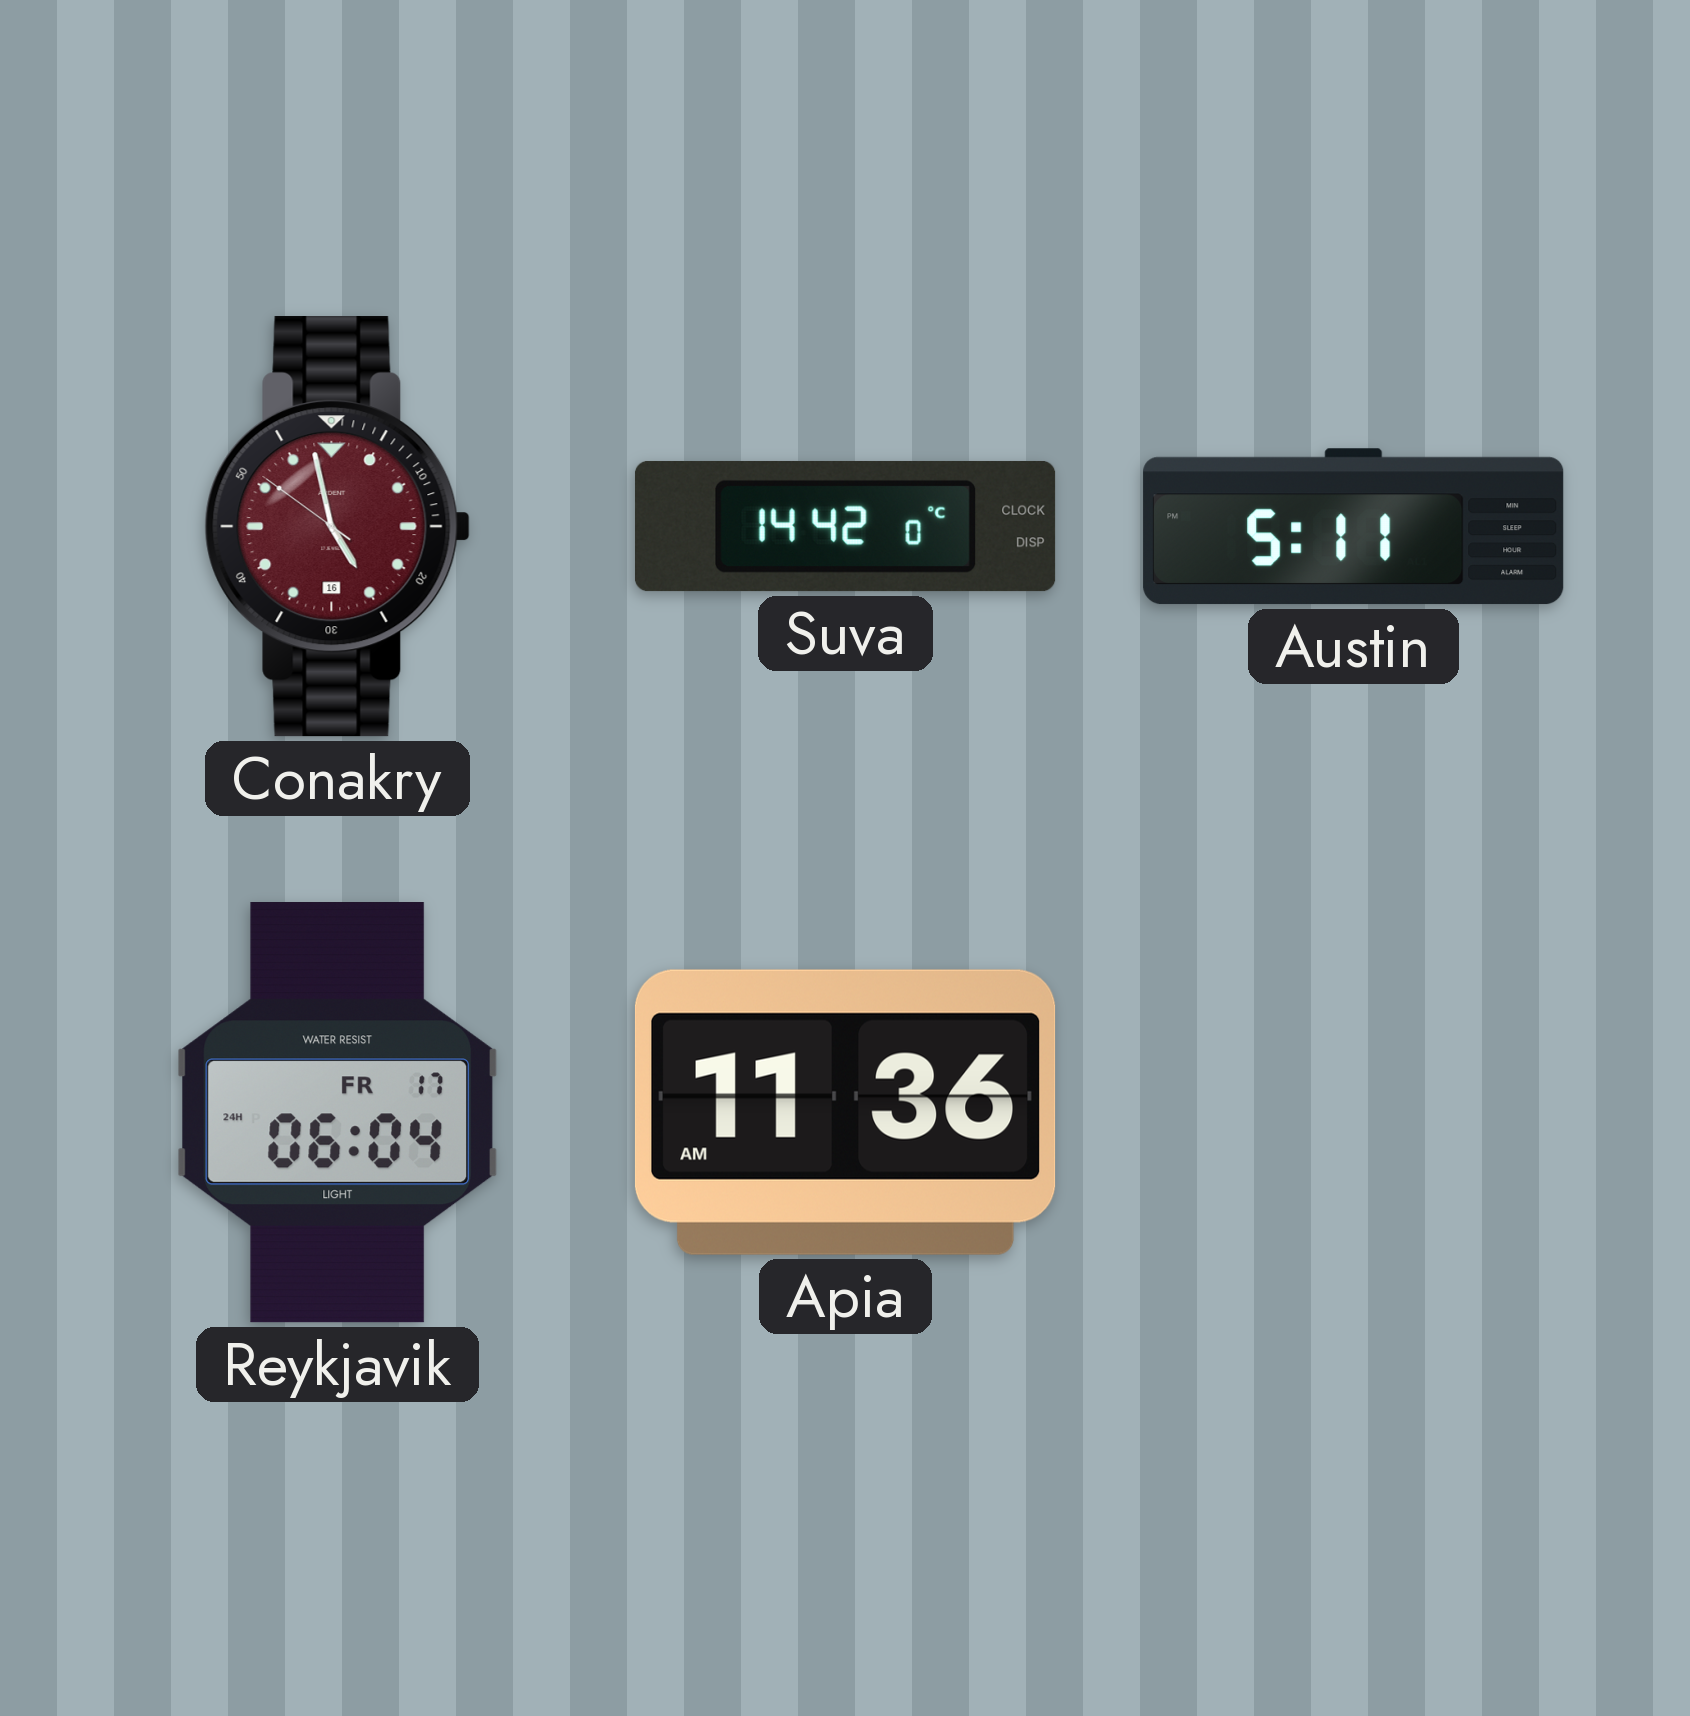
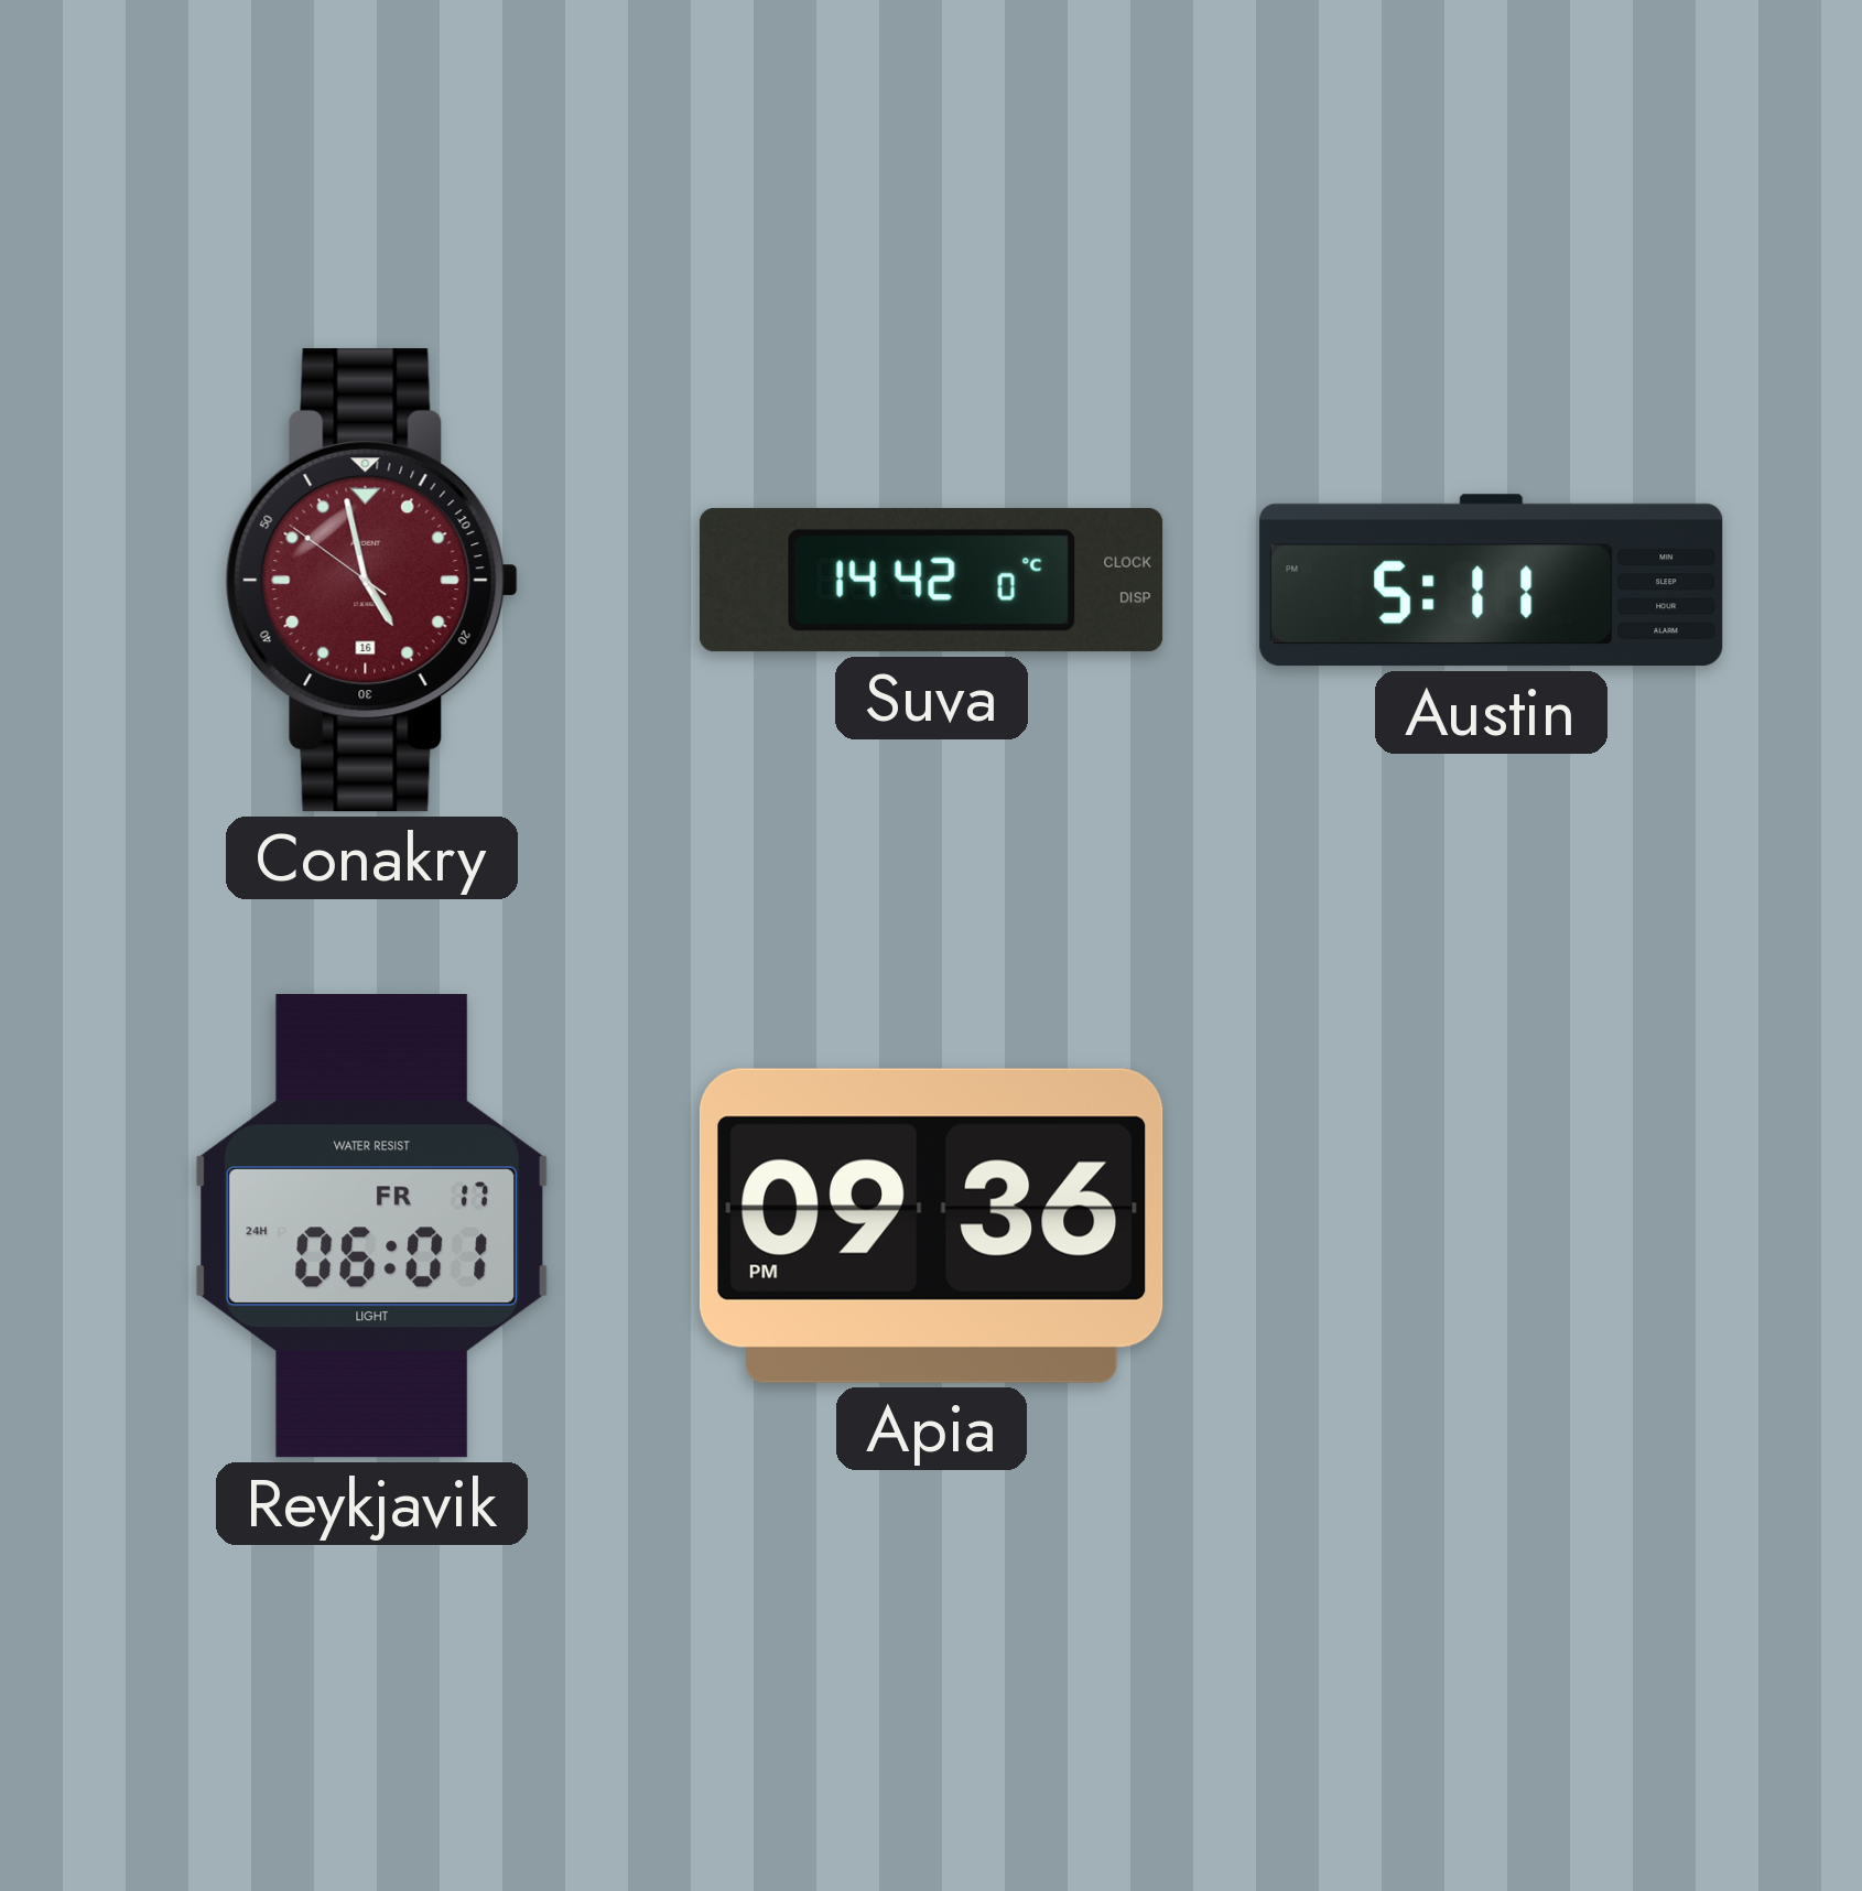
Reykjavik: 06:04 -> 06:01 (371, 1227)
Apia: 11:36 -> 09:36 (931, 1225)
